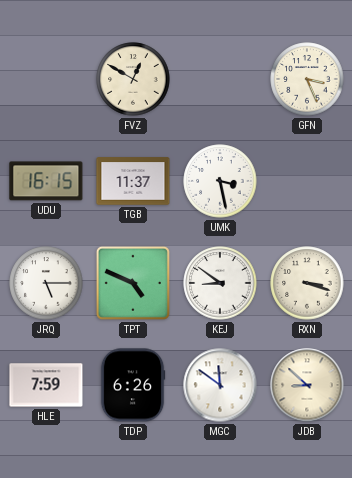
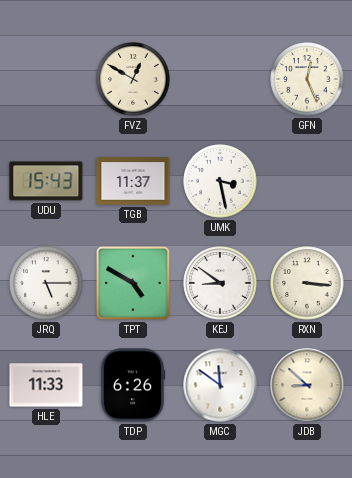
GFN: 3:26 -> 12:26 (307, 79)
UDU: 16:15 -> 15:43 (46, 181)
TPT: 4:49 -> 4:50 (133, 283)
RXN: 3:18 -> 3:16 (307, 283)
HLE: 7:59 -> 11:33 (46, 385)
